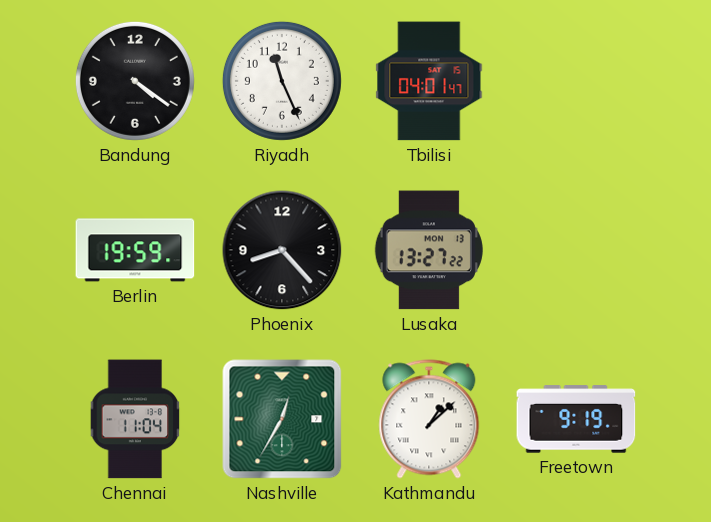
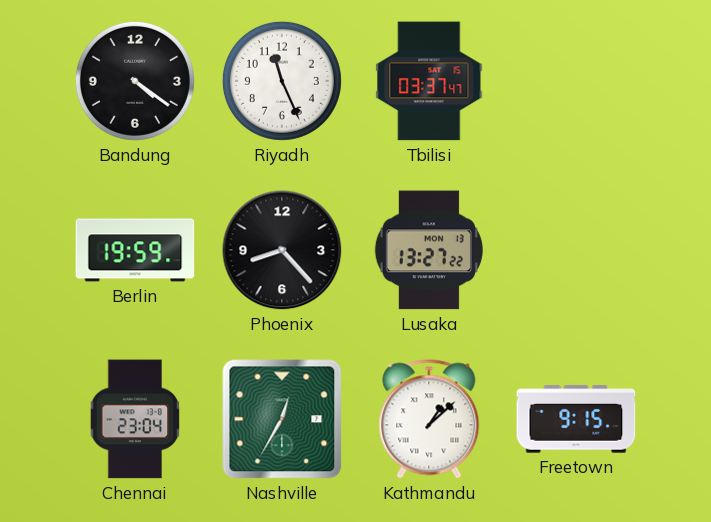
Tbilisi: 04:01 -> 03:37 (429, 81)
Chennai: 11:04 -> 23:04 (135, 419)
Freetown: 9:19 -> 9:15 (576, 419)
